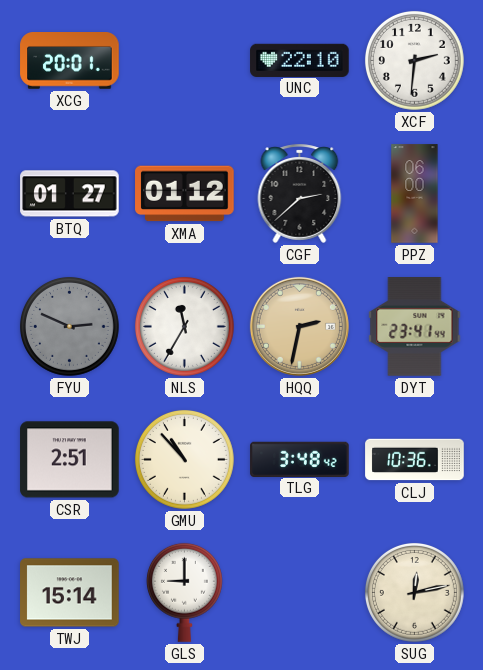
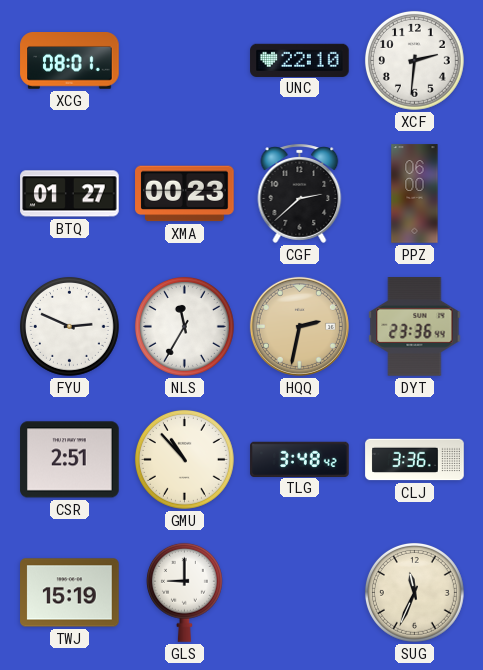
XCG: 20:01 -> 08:01 (70, 61)
XMA: 01:12 -> 00:23 (185, 194)
FYU dial: grey -> white (69, 326)
DYT: 23:41 -> 23:36 (415, 327)
CLJ: 10:36 -> 3:36 (415, 460)
TWJ: 15:14 -> 15:19 (70, 593)
SUG: 12:13 -> 11:34 (414, 592)
